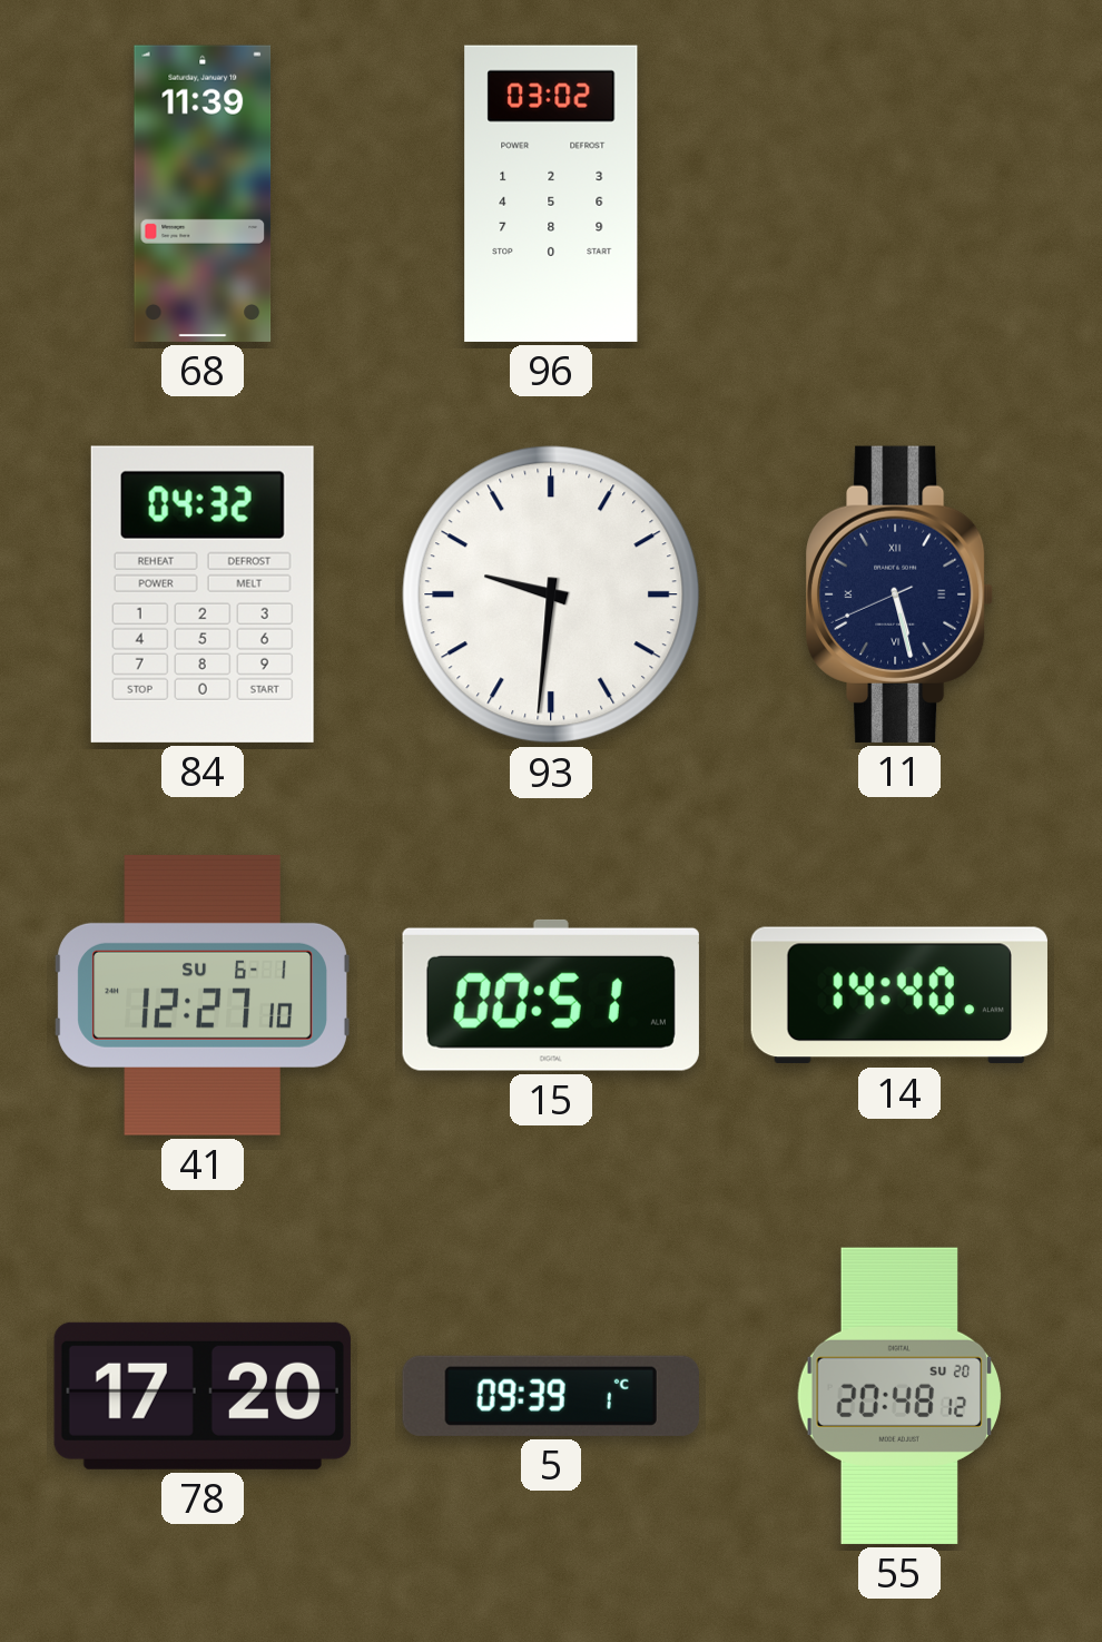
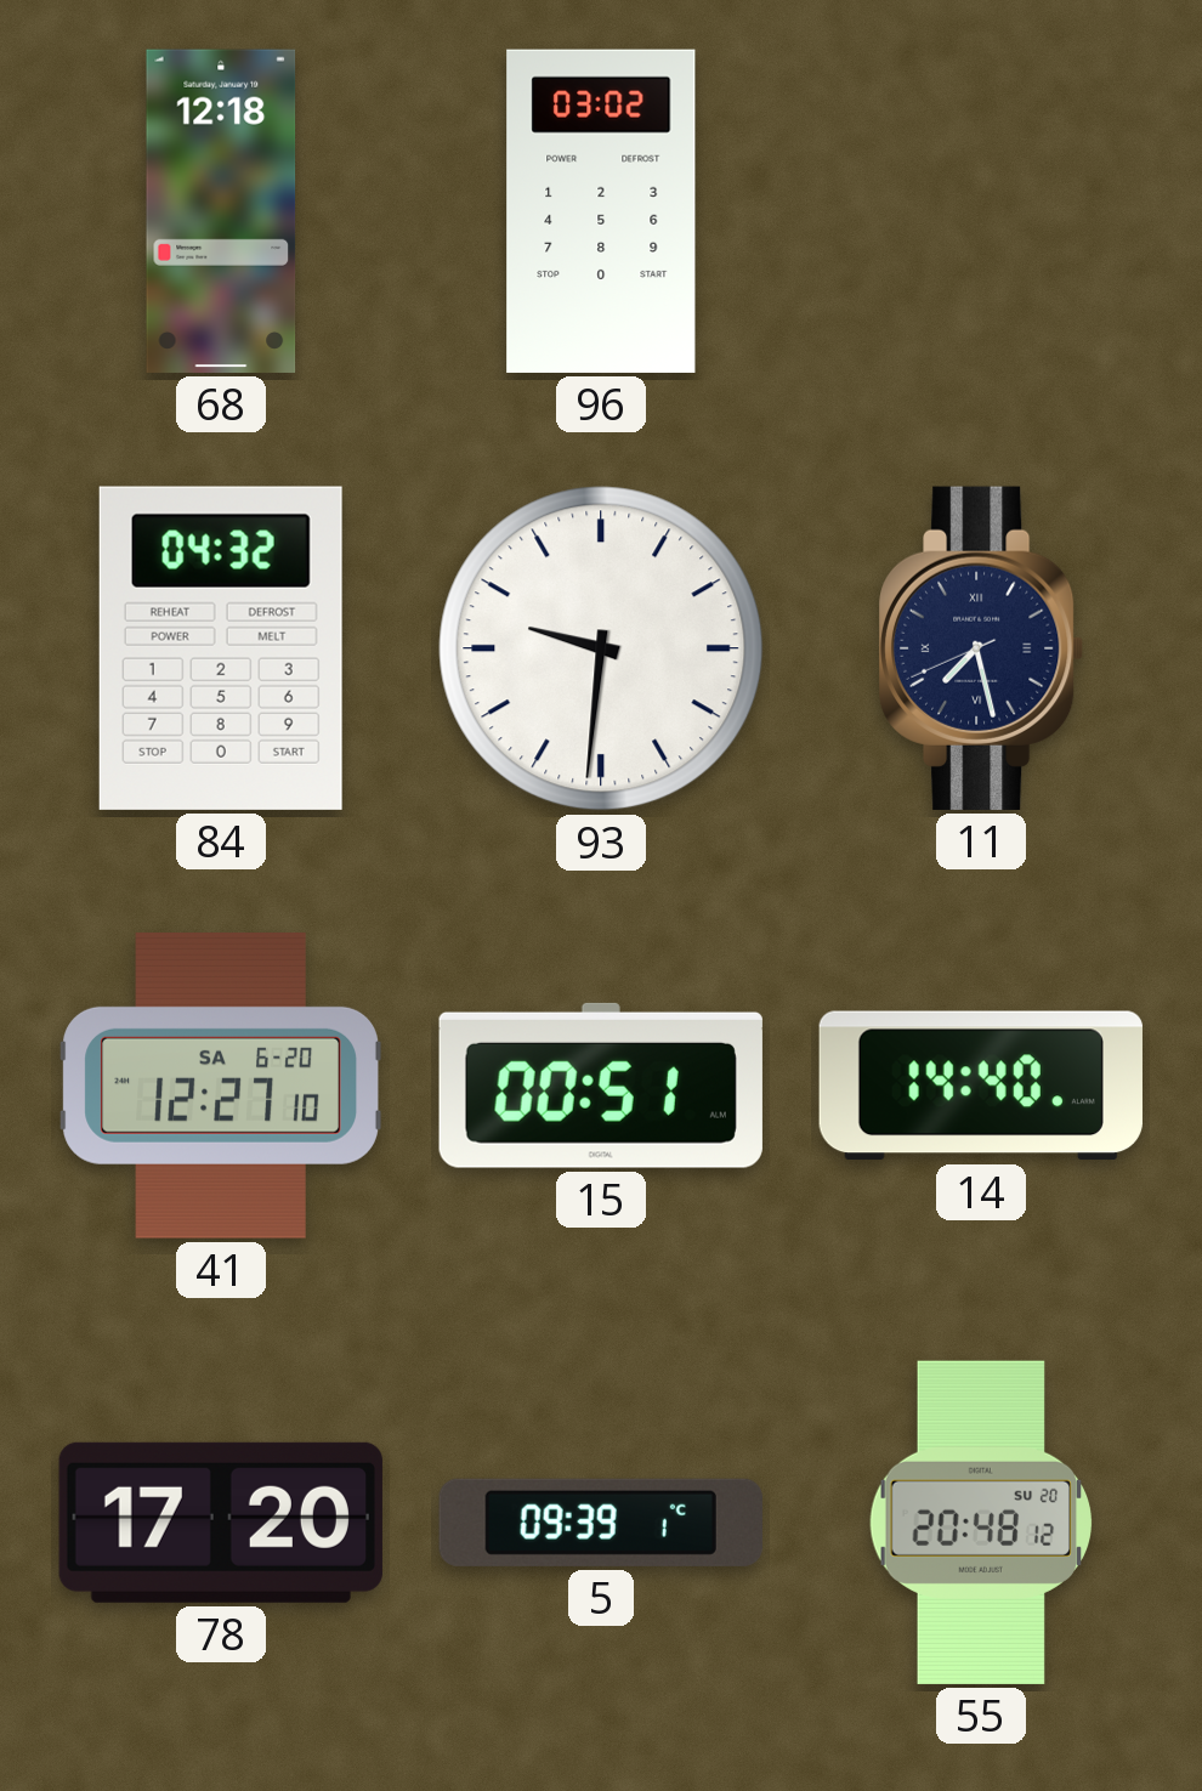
68: 11:39 -> 12:18 (221, 211)
11: 5:27 -> 7:27 (981, 648)
41 date: SU 6-1 -> SA 6-20 (221, 1086)
